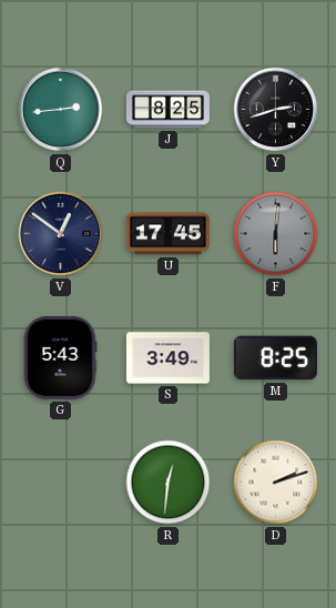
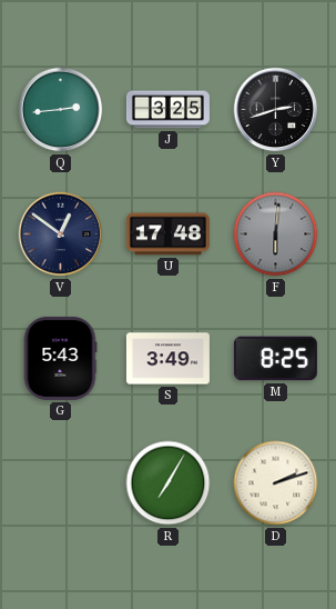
J: 8:25 -> 3:25 (167, 110)
U: 17:45 -> 17:48 (167, 234)
R: 12:31 -> 7:05 (169, 483)
